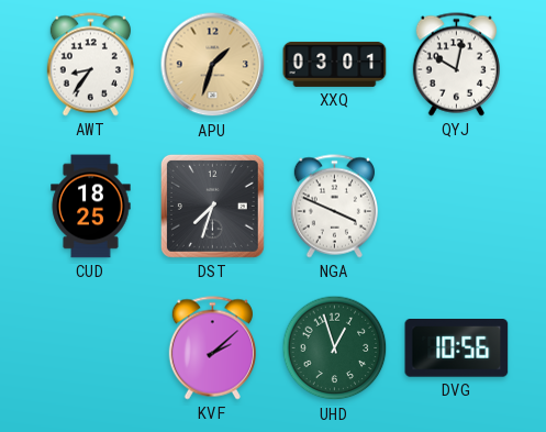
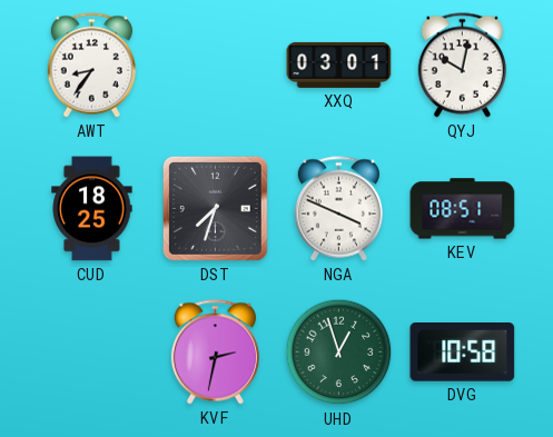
APU: 1:33 -> none (213, 65)
KEV: none -> 08:51 (463, 209)
KVF: 2:08 -> 2:32 (215, 352)
DVG: 10:56 -> 10:58 (463, 352)
